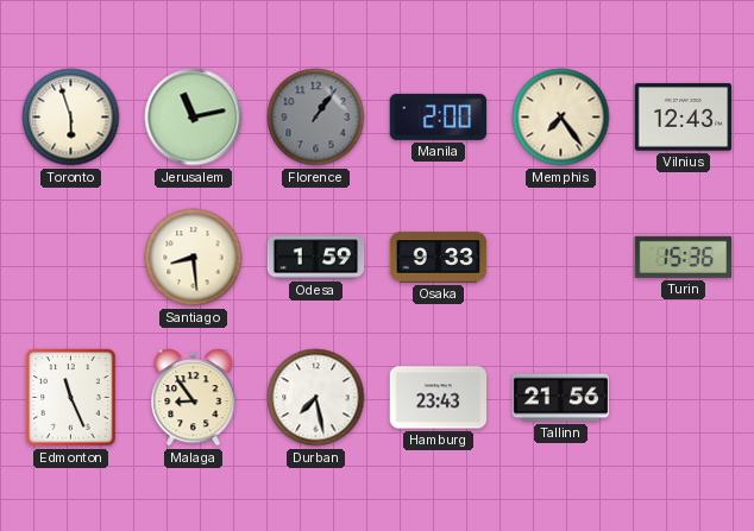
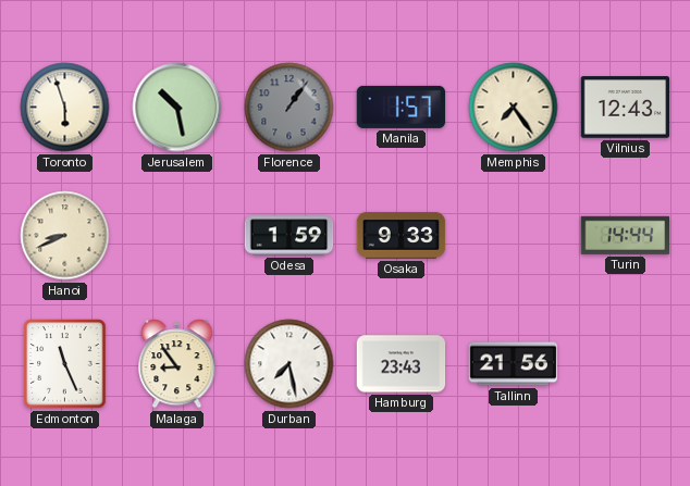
Jerusalem: 11:13 -> 10:28 (177, 108)
Manila: 2:00 -> 1:57 (402, 107)
Hanoi: none -> 8:41 (65, 236)
Santiago: 8:29 -> none (194, 258)
Turin: 15:36 -> 14:44 (626, 235)
